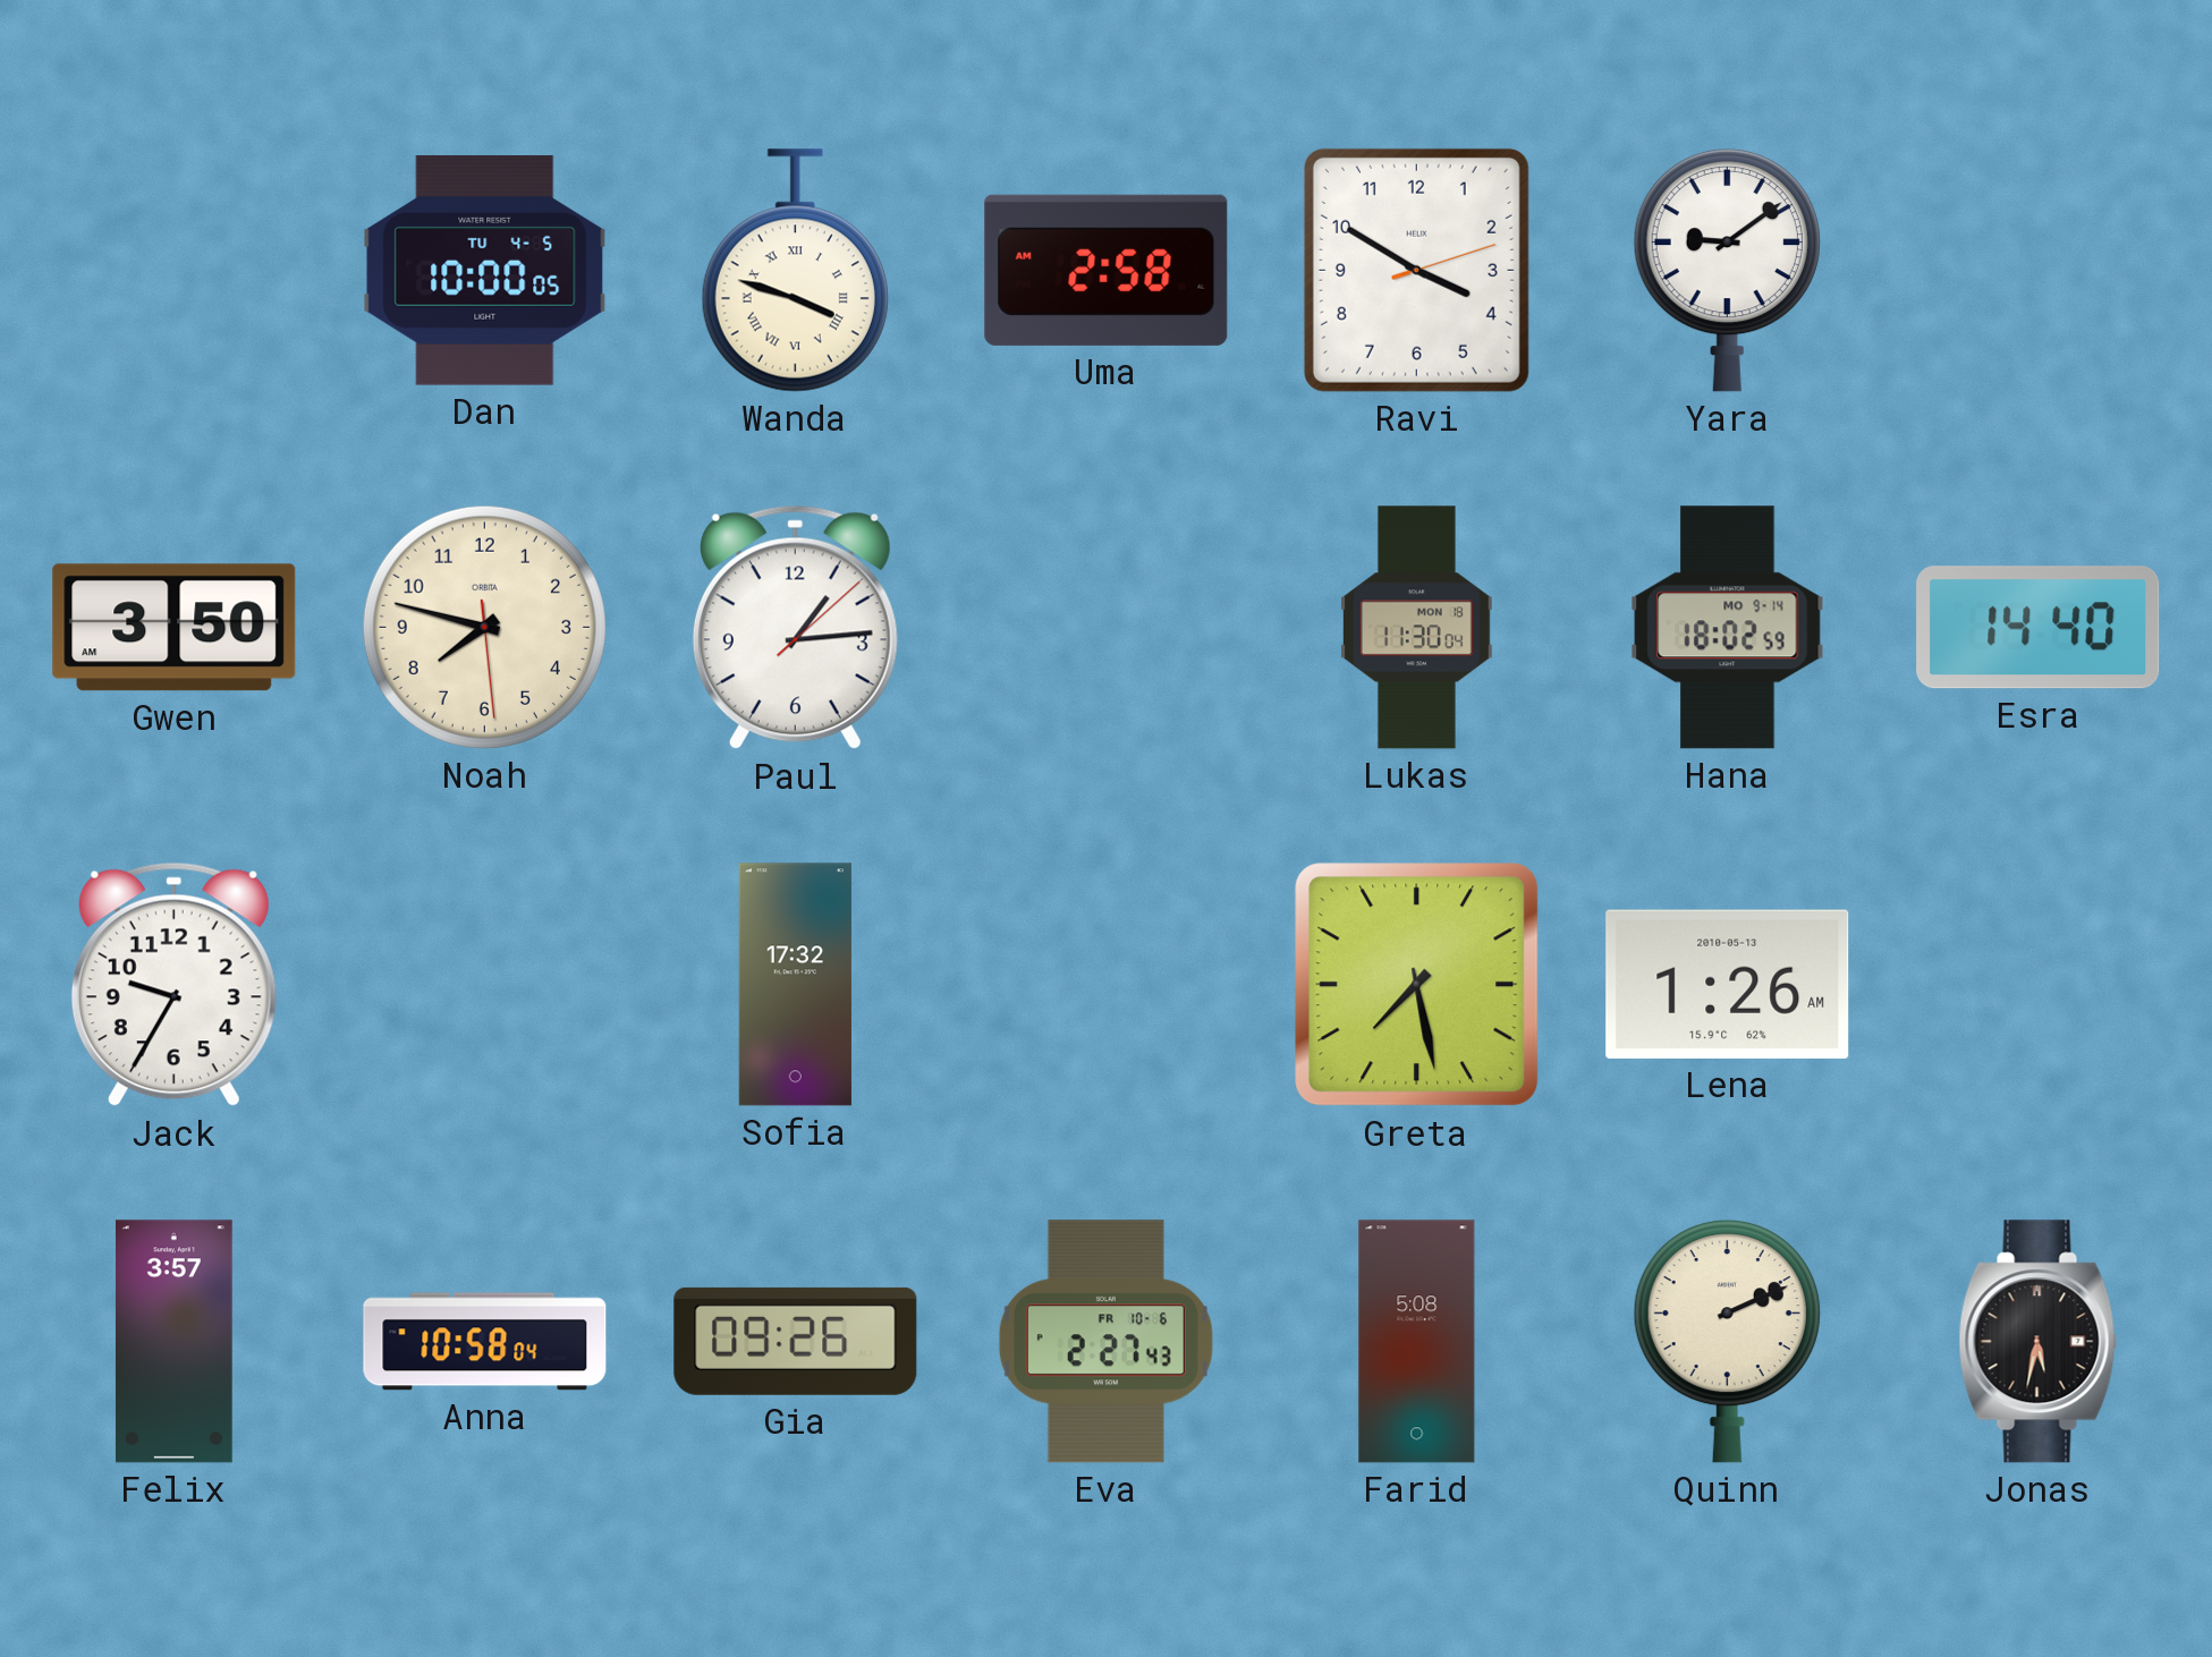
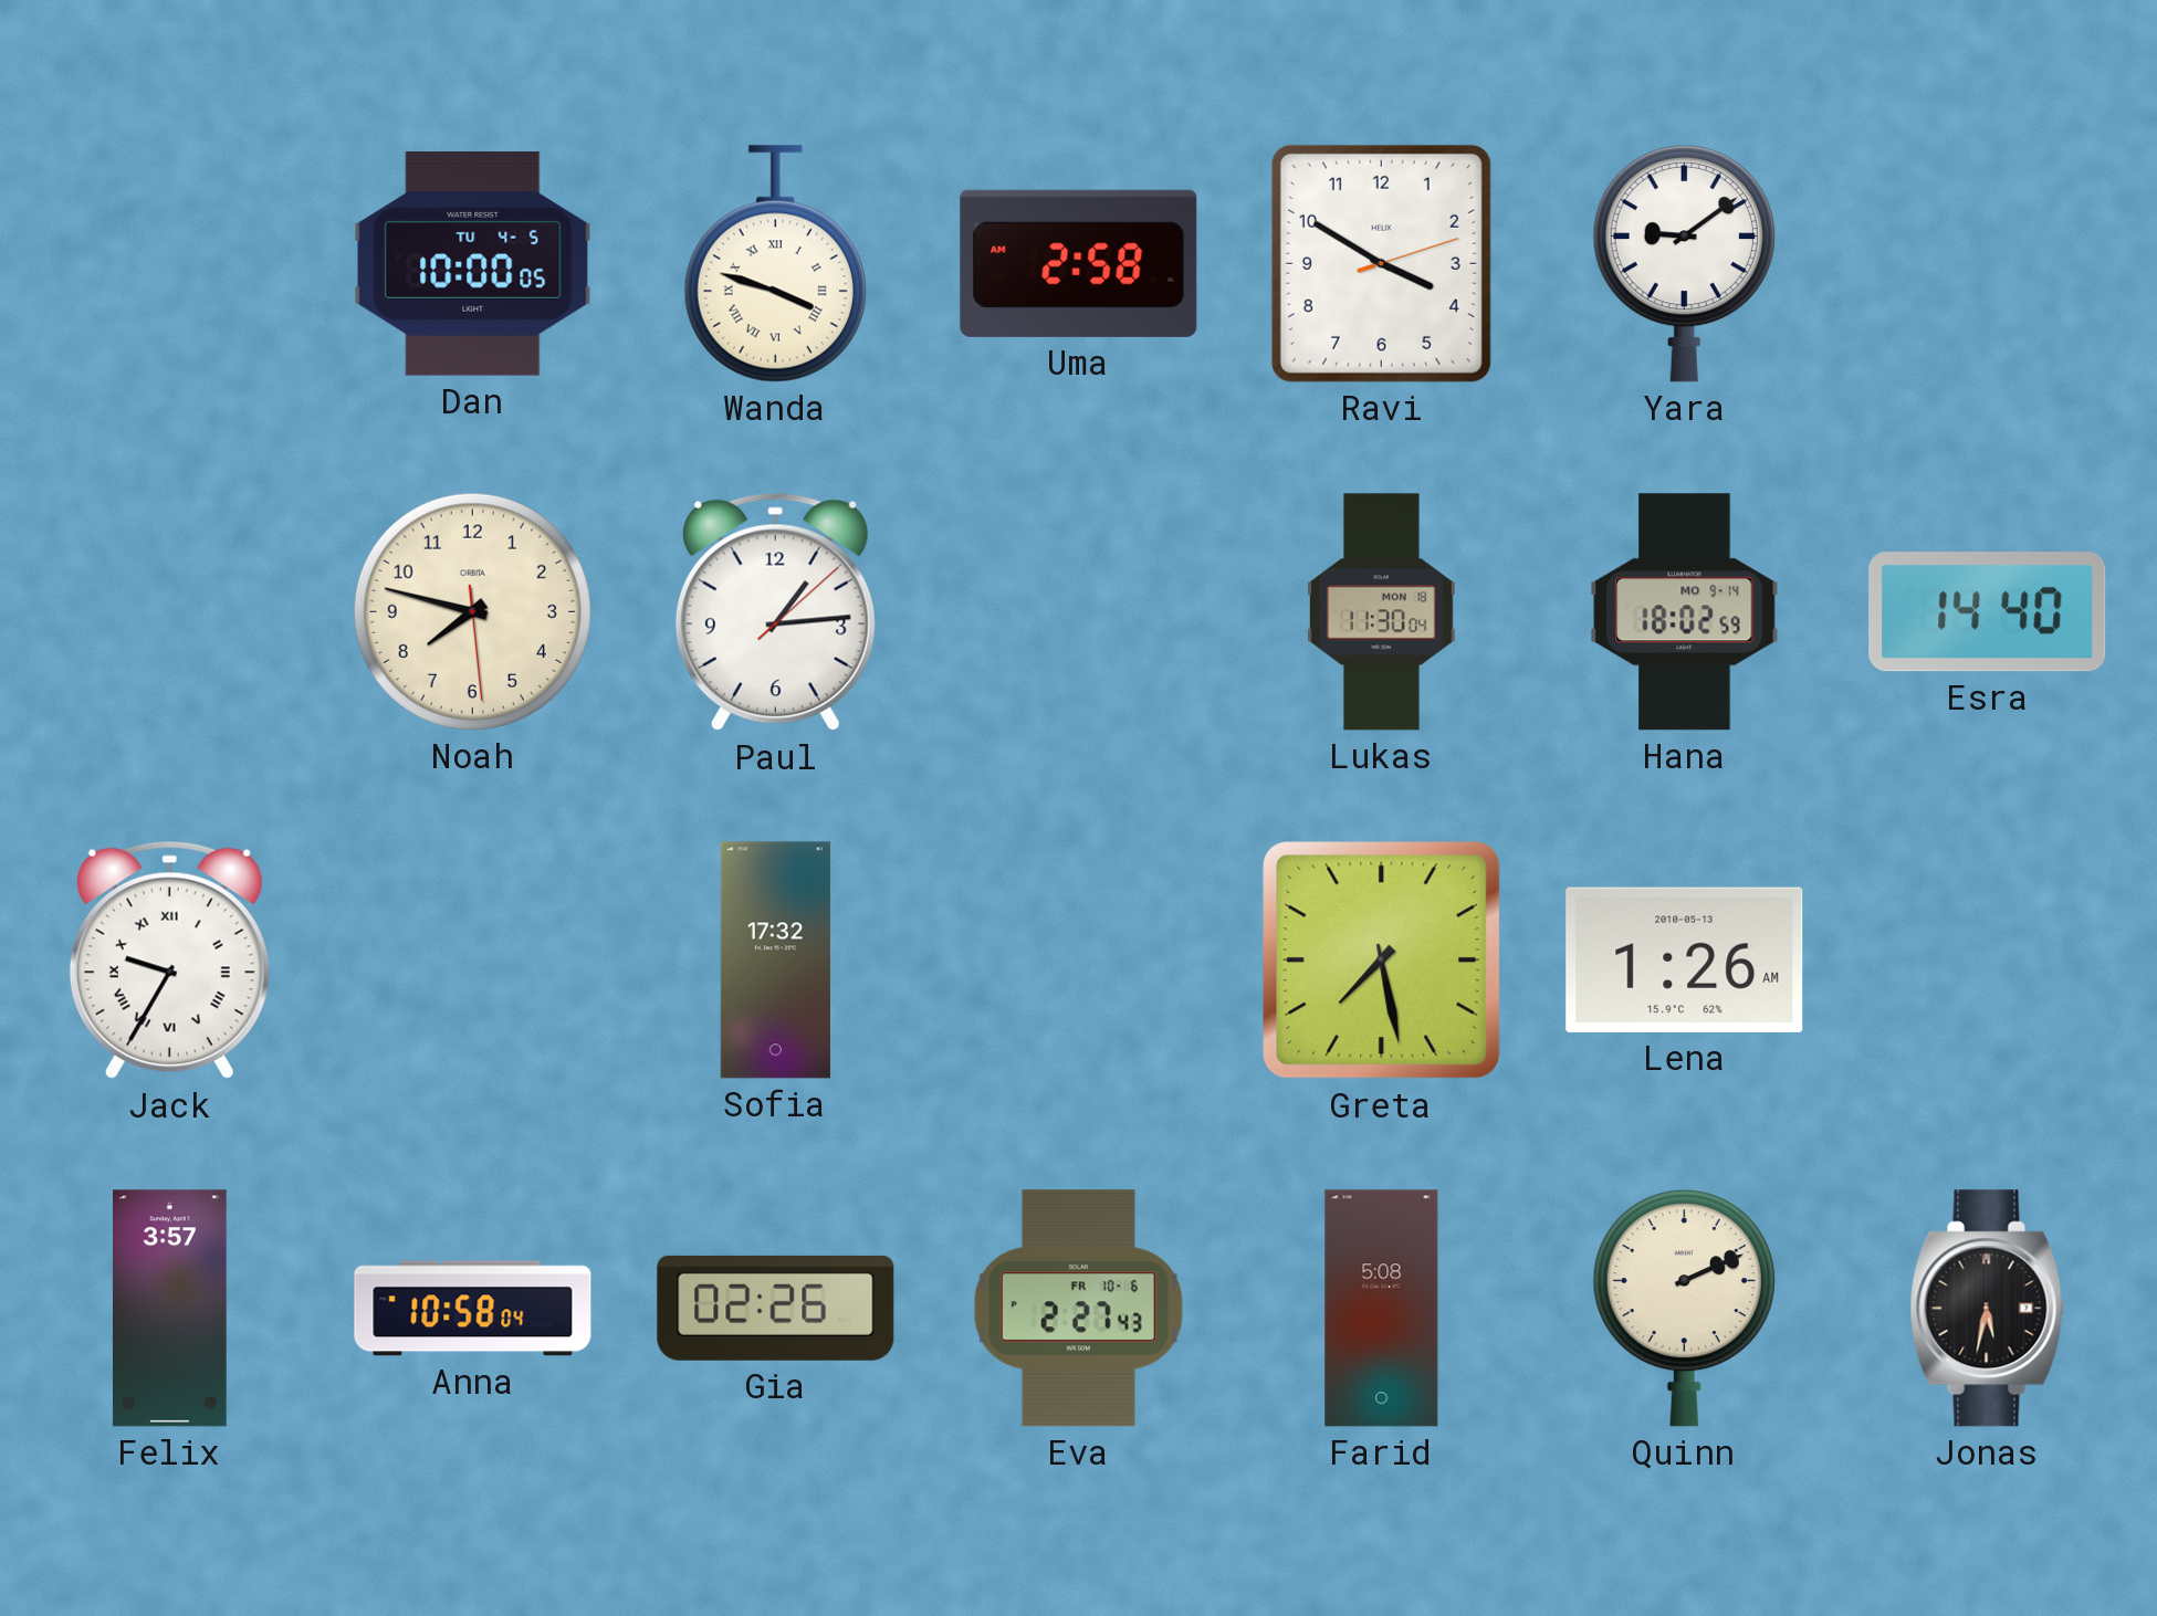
Gwen: 3:50 -> none (175, 628)
Jack numerals: Arabic -> Roman (169, 961)
Gia: 09:26 -> 02:26 (776, 1308)
